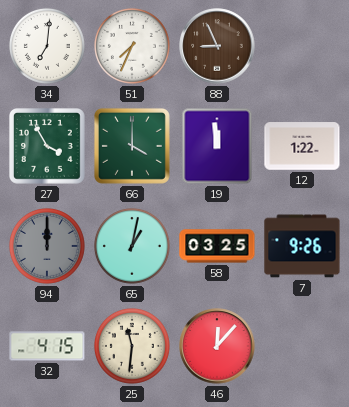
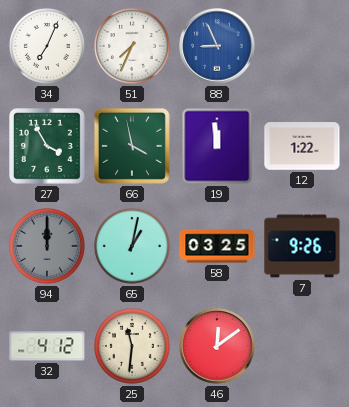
34: 7:01 -> 7:04 (47, 46)
88 dial: brown -> blue (217, 46)
66: 4:00 -> 3:58 (132, 146)
32: 4:15 -> 4:12 (47, 346)
46: 12:07 -> 12:09 (217, 346)
